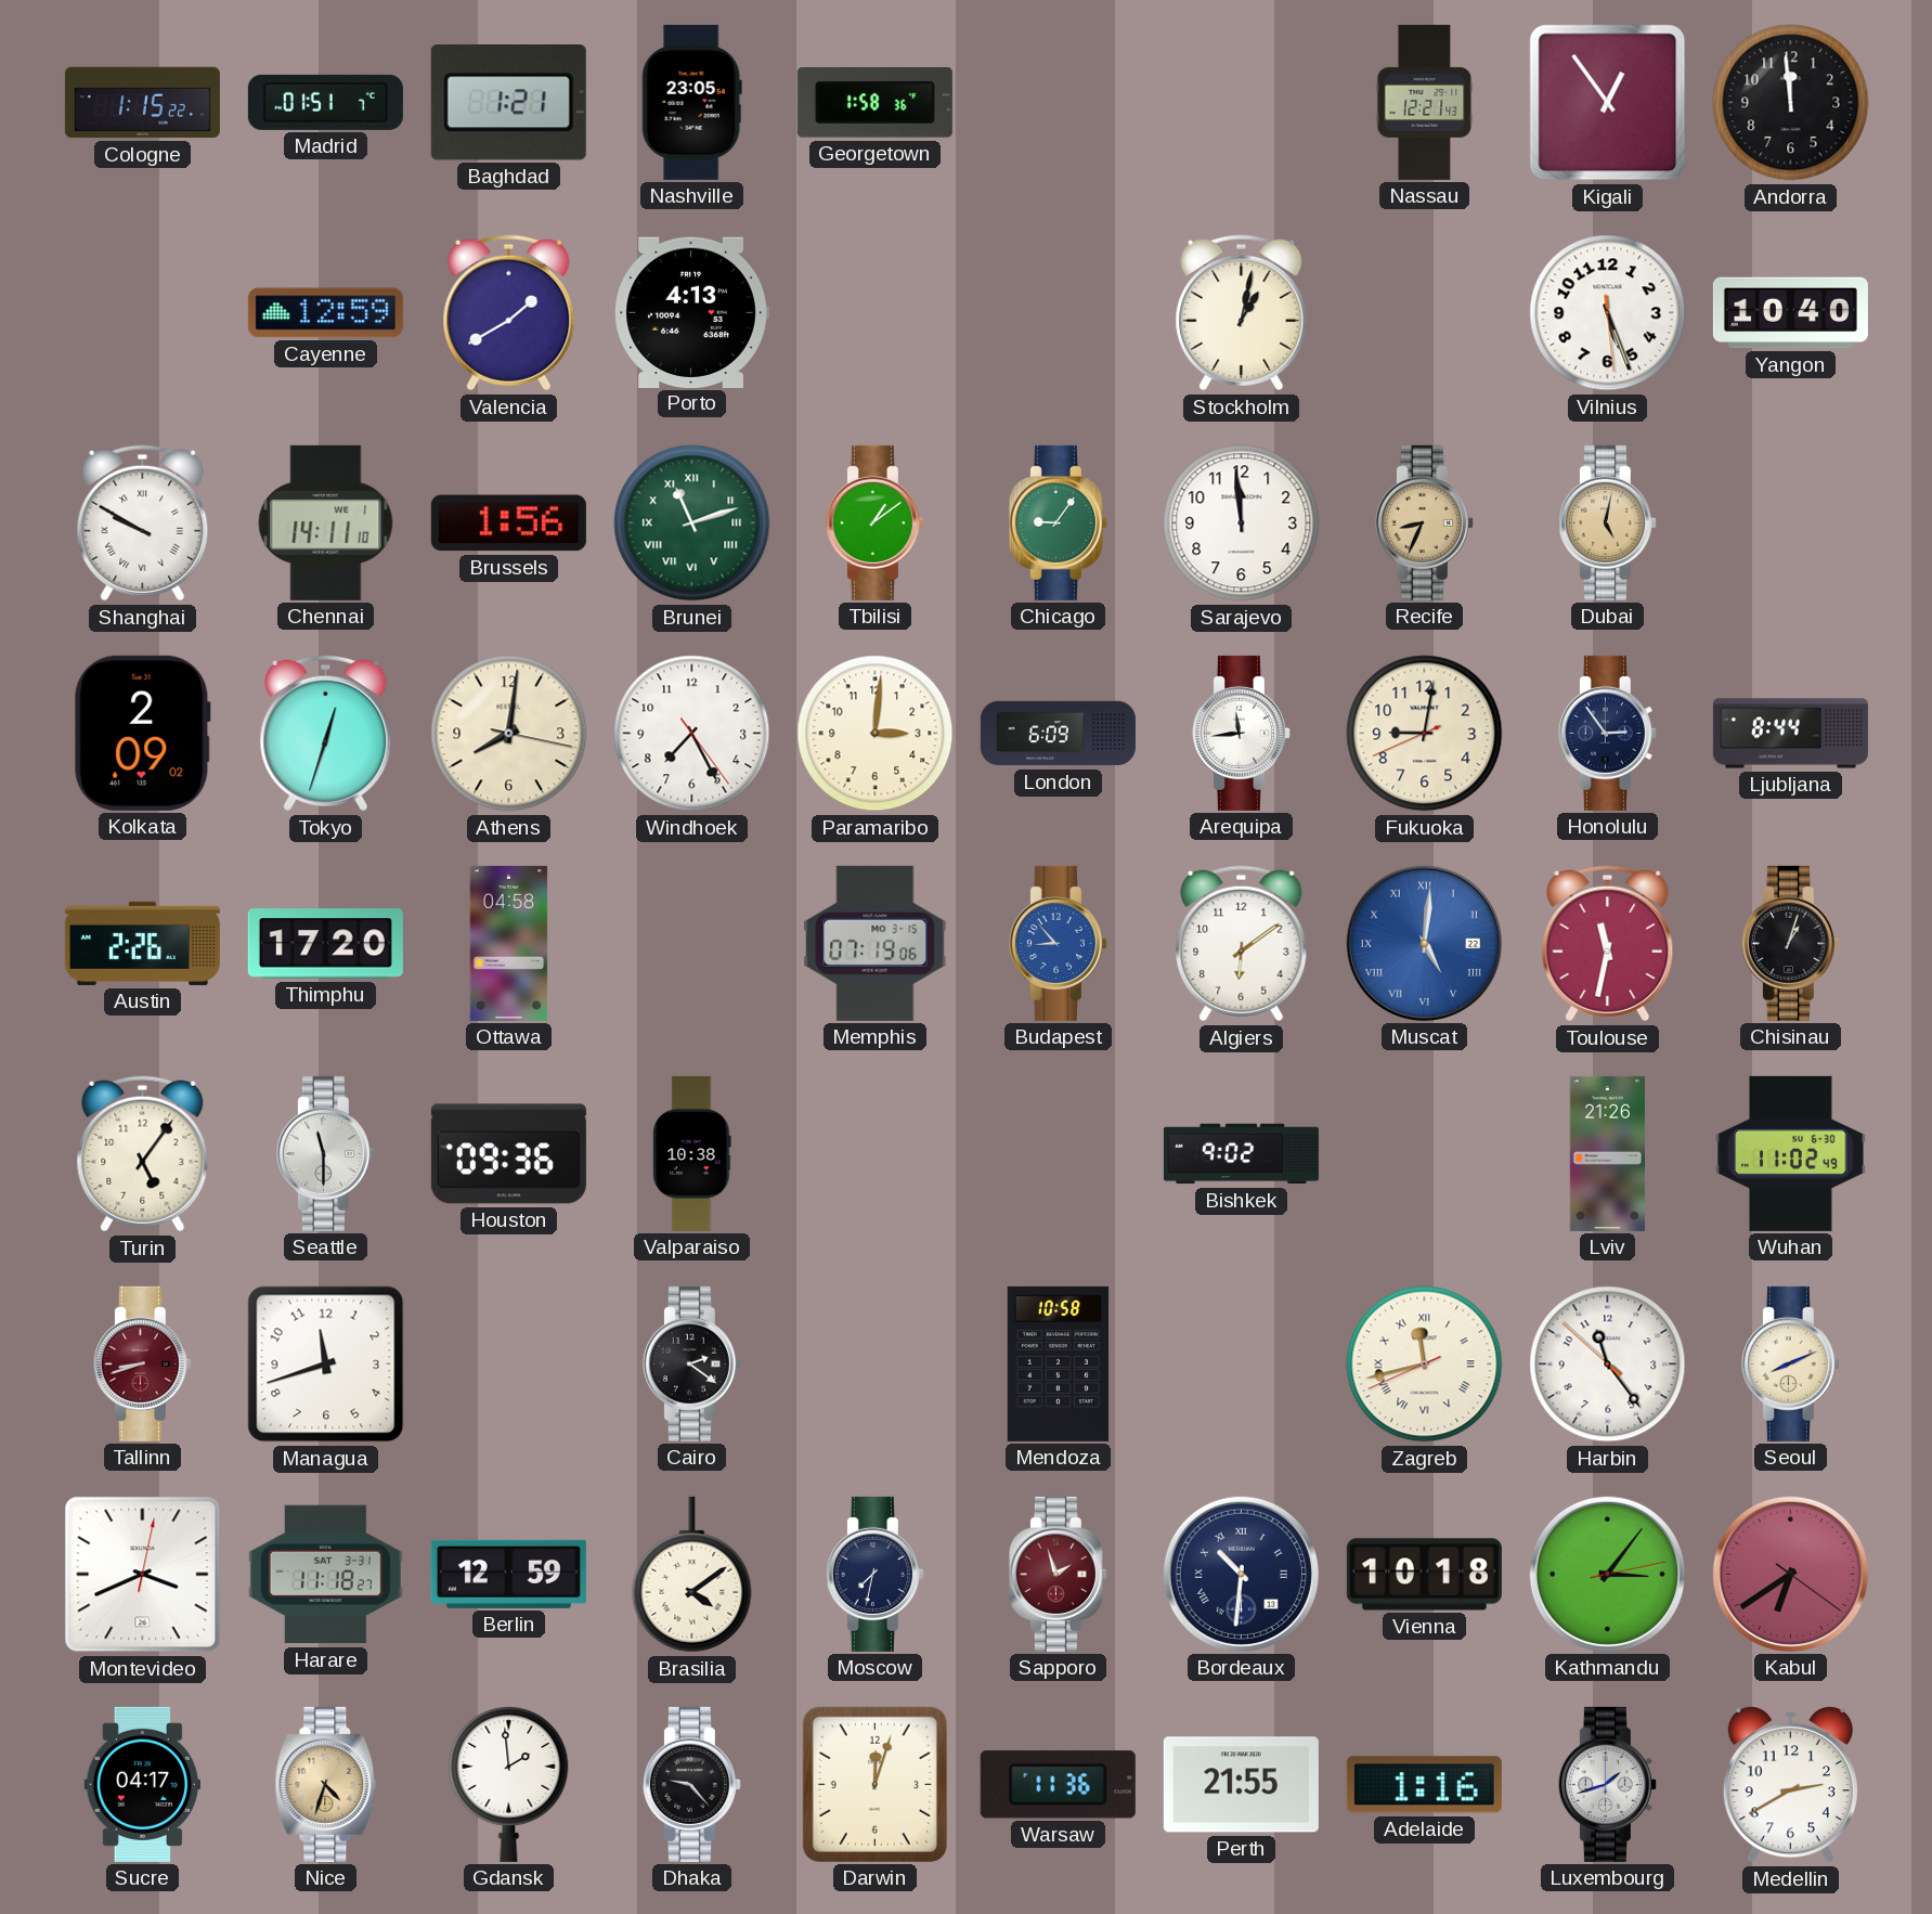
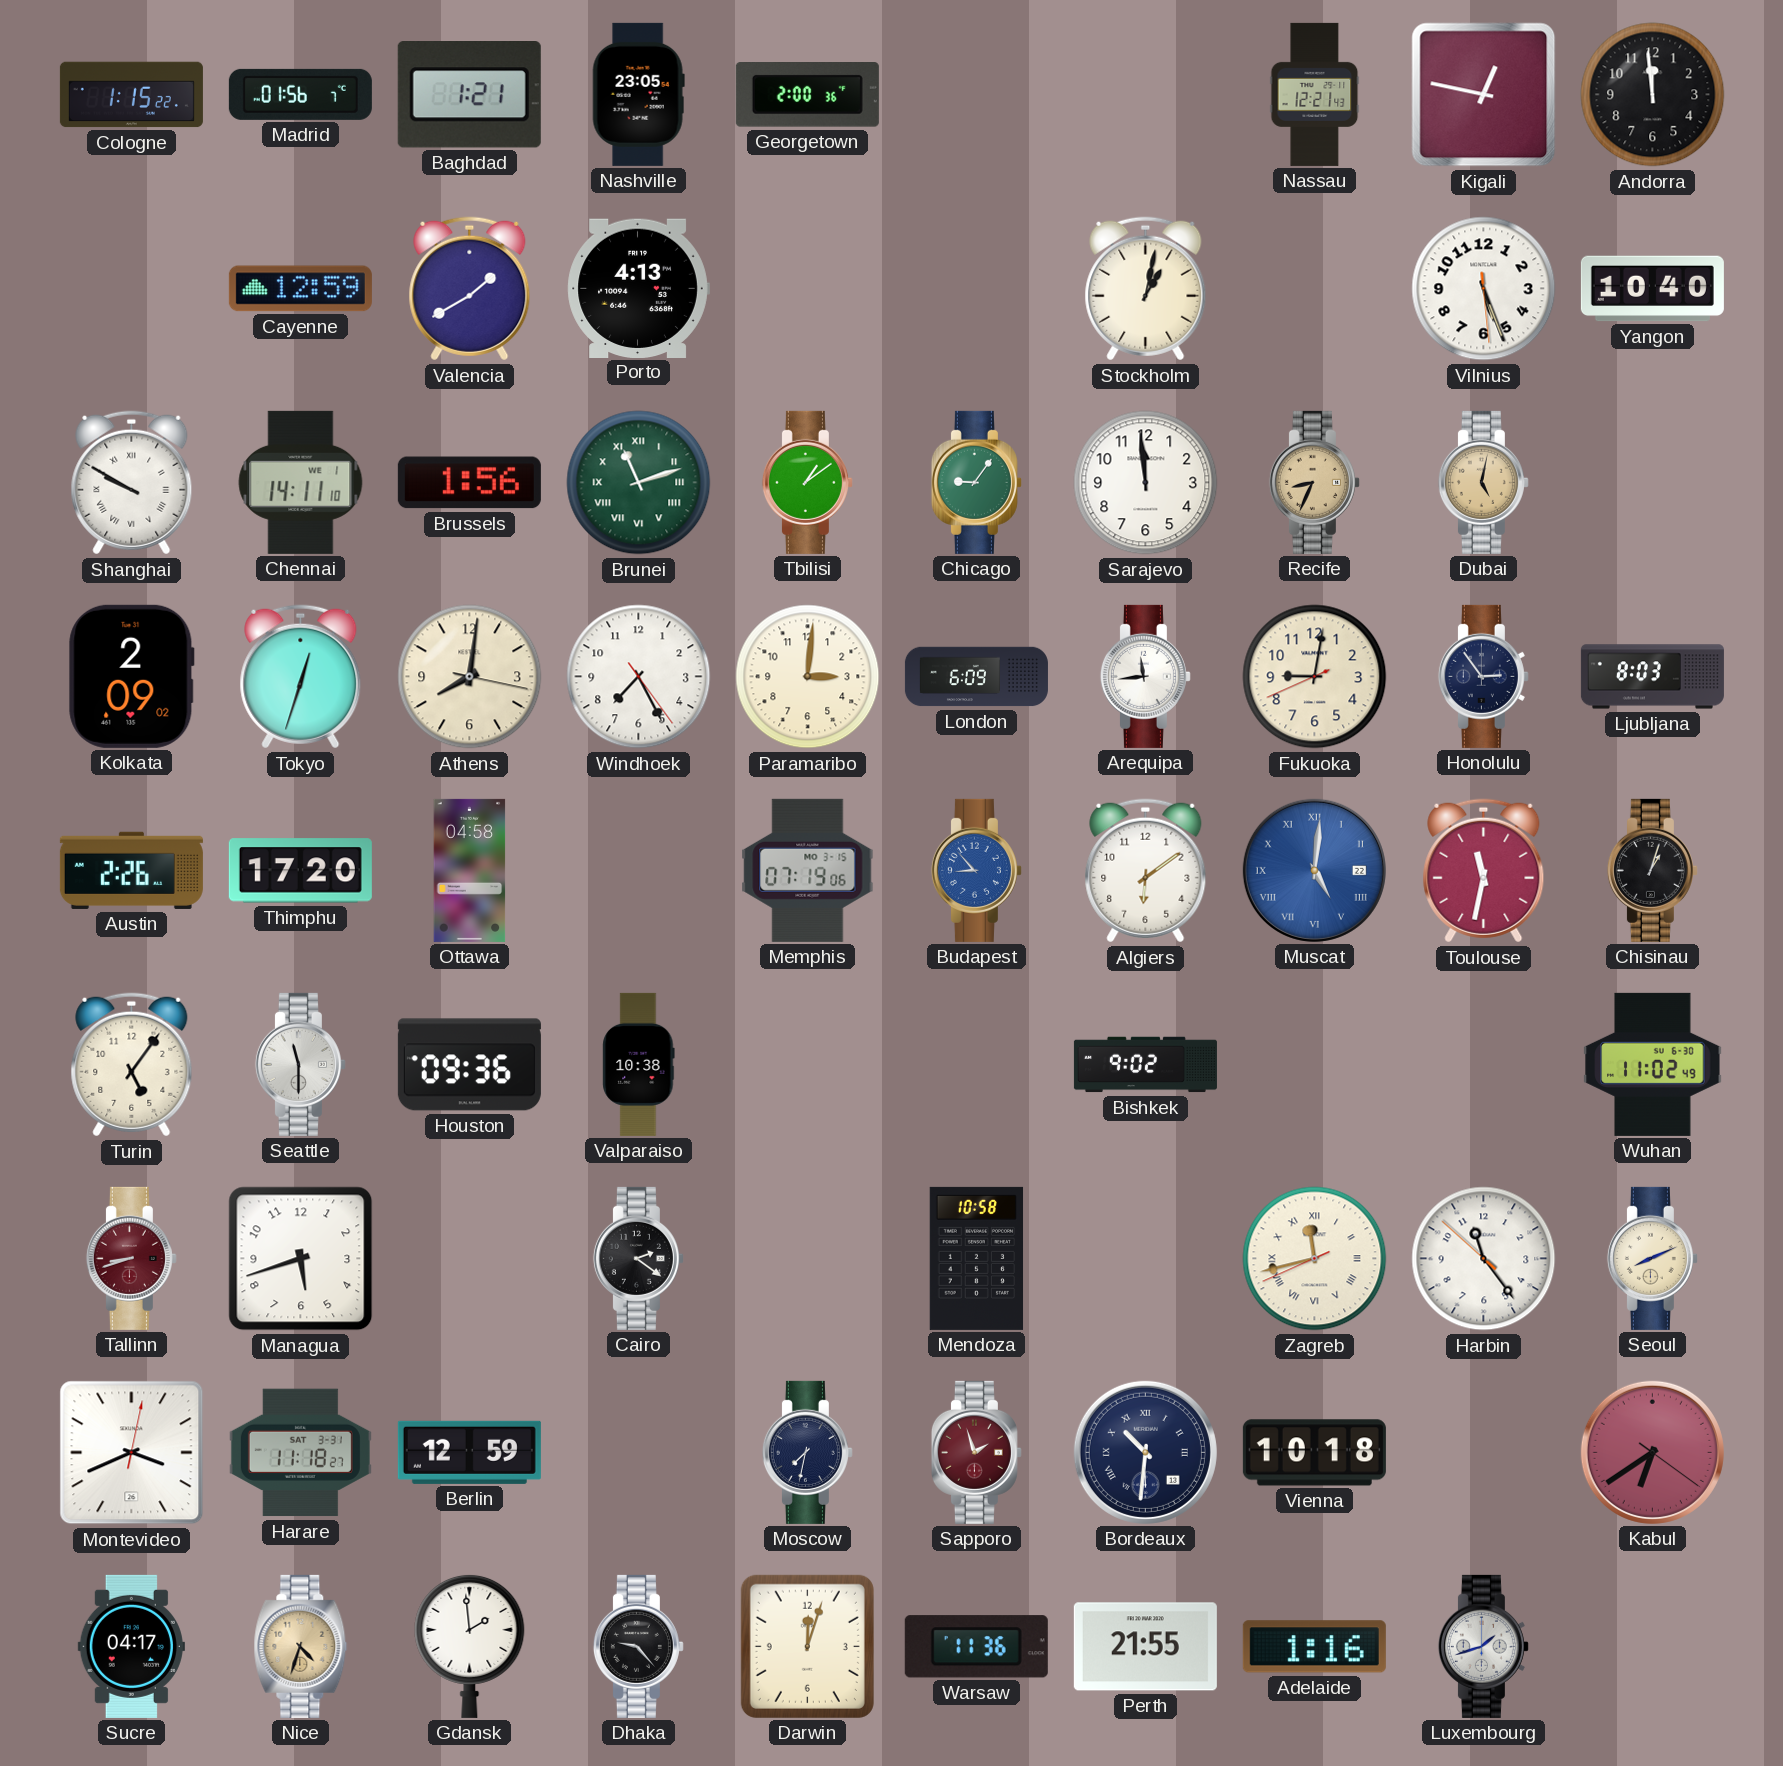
Madrid: 01:51 -> 01:56 (300, 94)
Georgetown: 1:58 -> 2:00 (807, 95)
Kigali: 12:54 -> 12:47 (1484, 95)
Ljubljana: 8:44 -> 8:03 (1652, 677)
Lviv: 21:26 -> none (1607, 1153)
Managua: 11:42 -> 5:42 (301, 1259)
Brasilia: 4:09 -> none (692, 1575)
Kathmandu: 3:06 -> none (1607, 1574)
Medellin: 2:40 -> none (1790, 1785)
